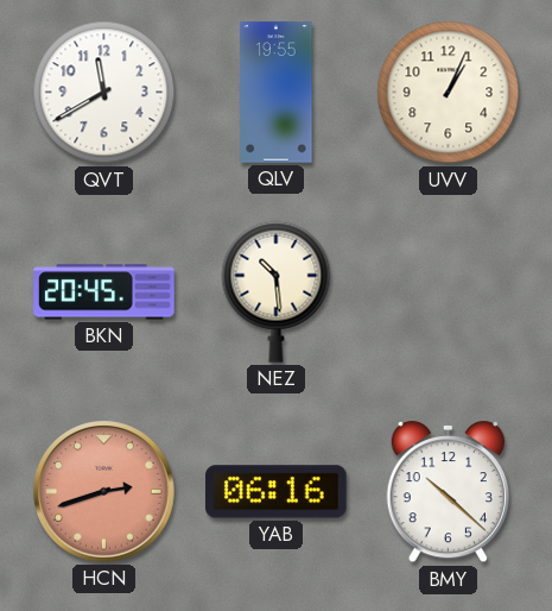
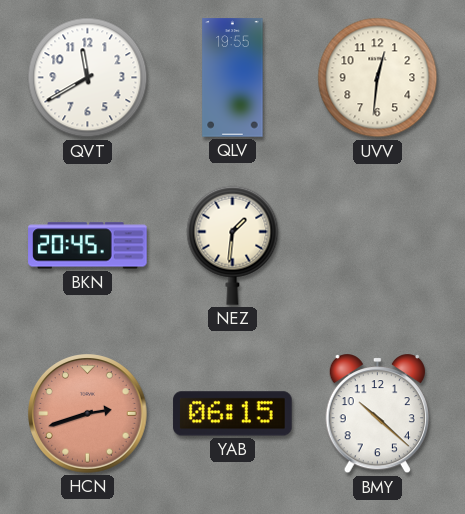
UVV: 1:04 -> 12:31 (378, 78)
NEZ: 10:29 -> 1:31 (233, 245)
YAB: 06:16 -> 06:15 (233, 414)
